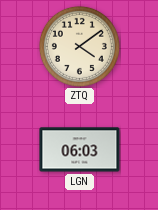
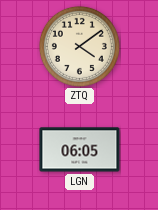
LGN: 06:03 -> 06:05 (80, 150)
